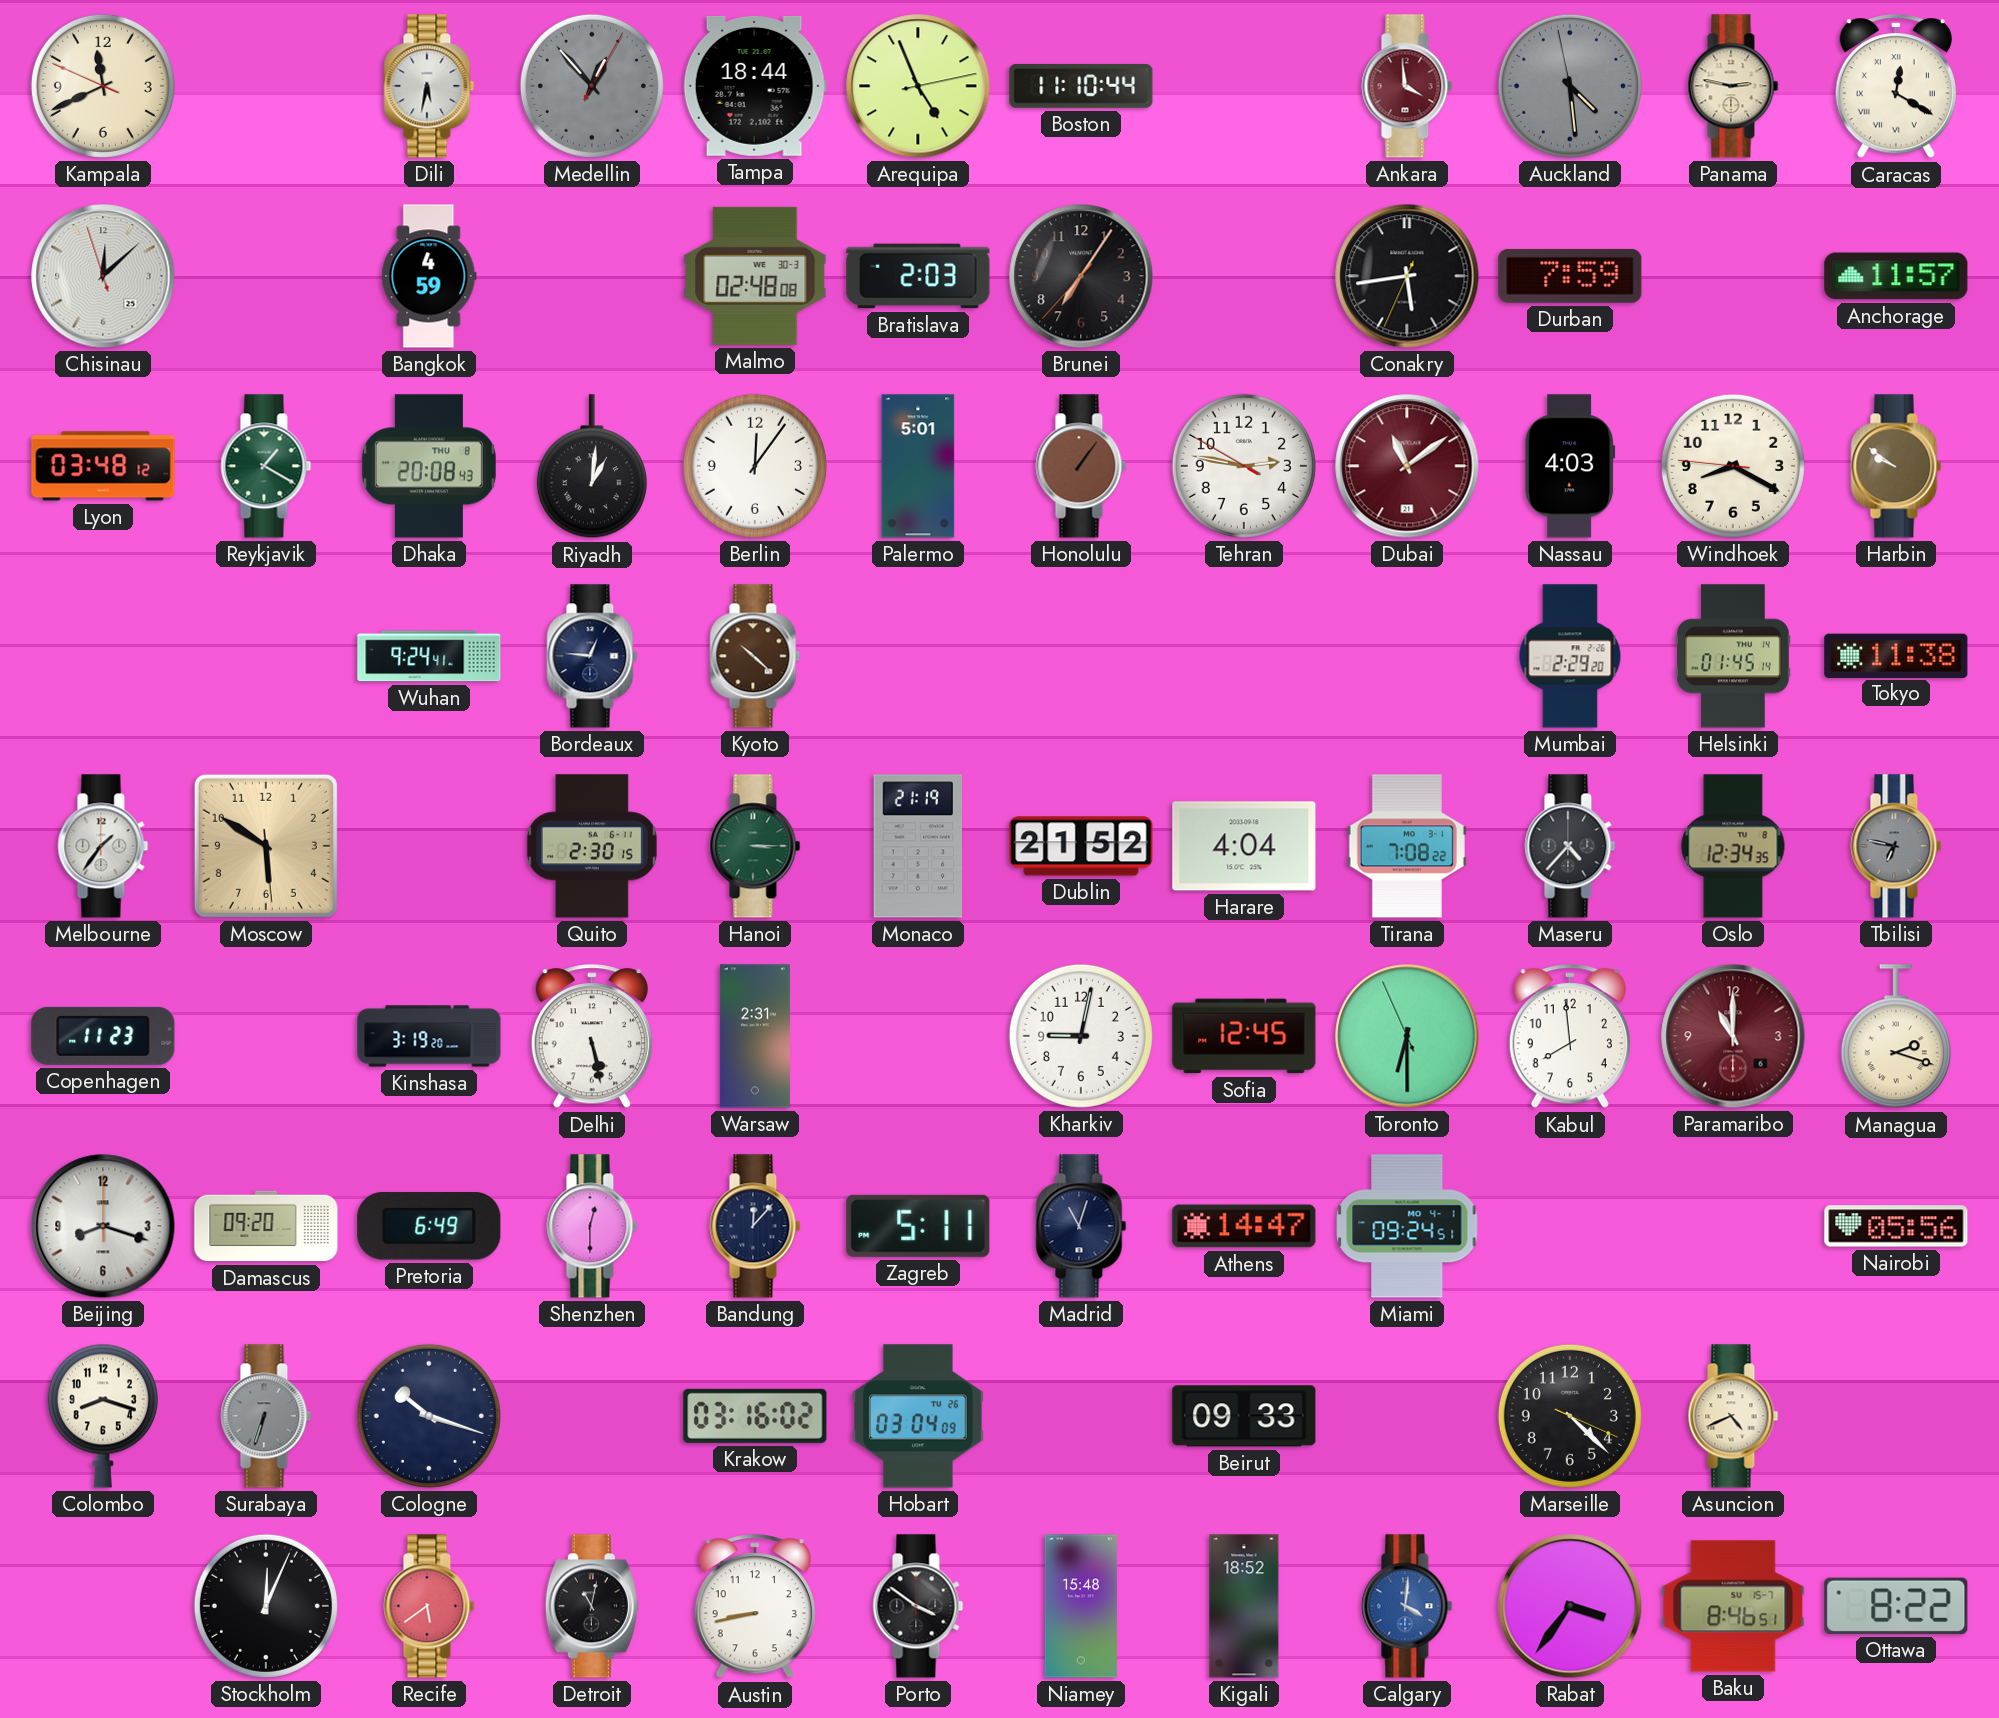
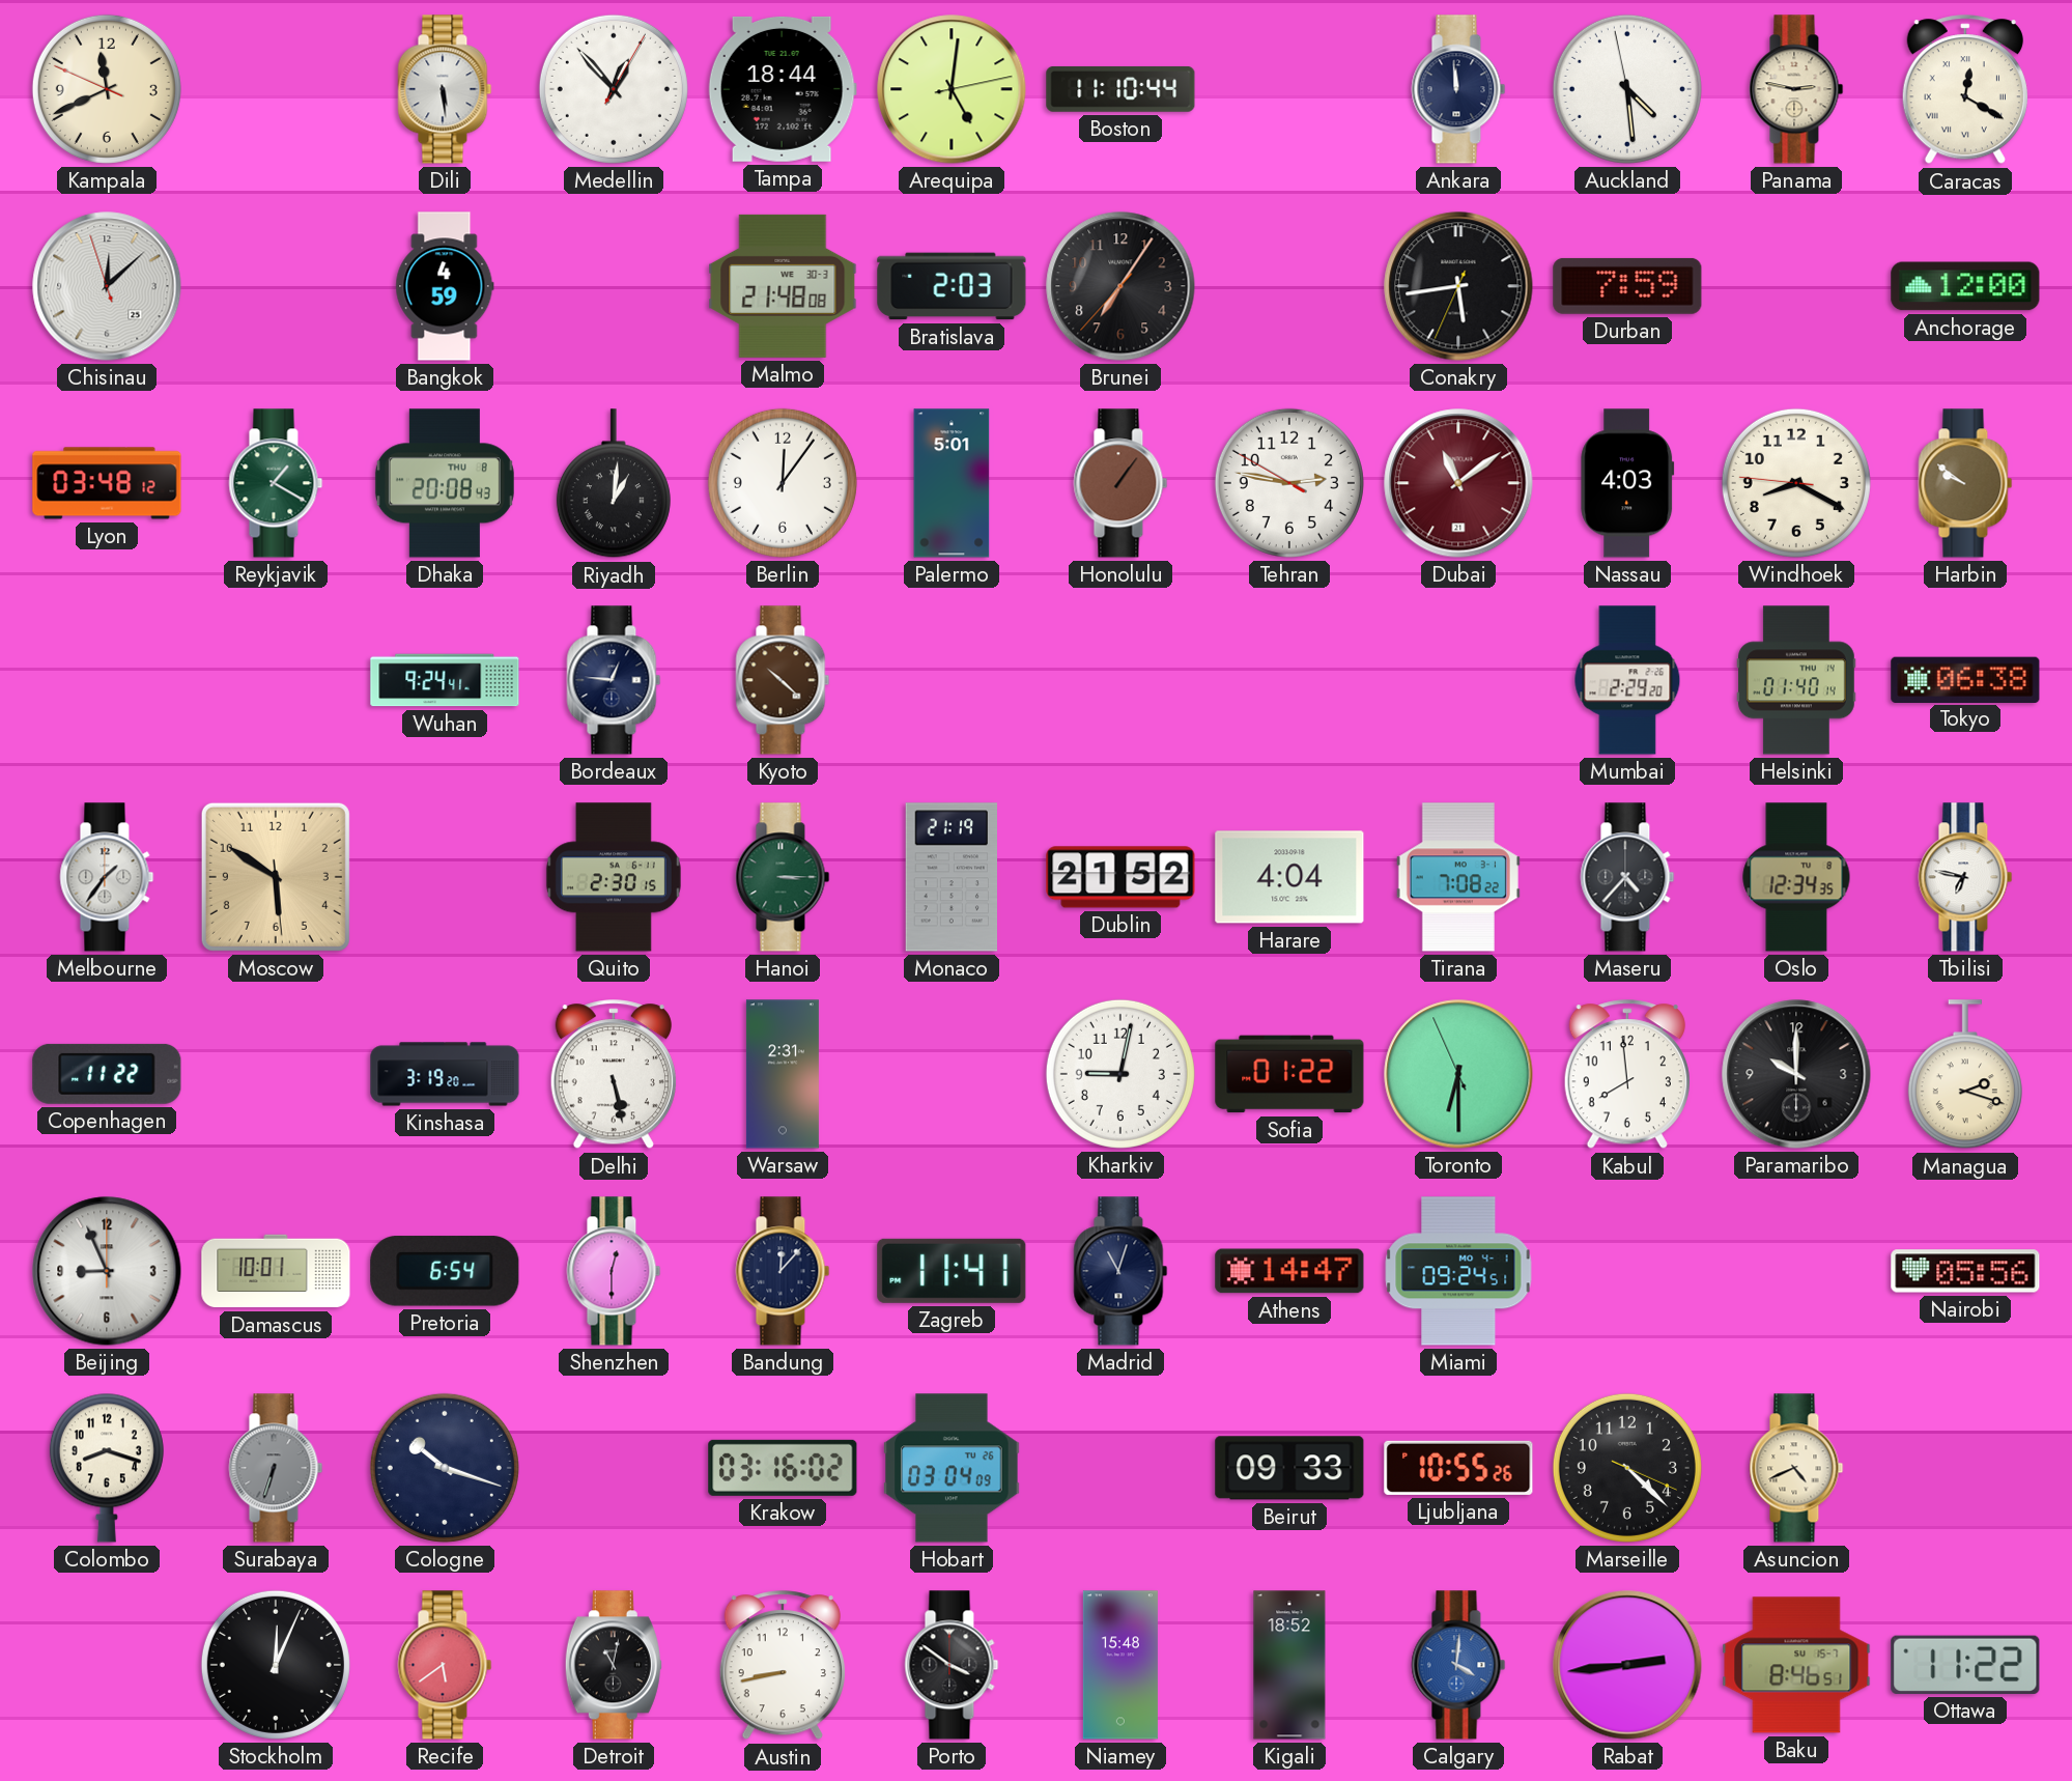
Dili: 5:32 -> 5:29 (445, 89)
Medellin dial: grey -> white (614, 89)
Arequipa: 4:56 -> 5:01 (952, 89)
Ankara: 3:59 -> 11:59 (1458, 89)
Ankara dial: burgundy -> navy (1458, 89)
Auckland dial: grey -> white (1627, 89)
Malmo: 02:48 -> 21:48 (783, 286)
Anchorage: 11:57 -> 12:00 (1965, 286)
Helsinki: 01:45 -> 01:40 (1797, 680)
Tokyo: 11:38 -> 06:38 (1965, 679)
Tbilisi dial: grey -> white (1965, 877)
Copenhagen: 11:23 -> 11:22 (107, 1074)
Sofia: 12:45 -> 01:22 (1289, 1074)
Paramaribo: 11:00 -> 10:00 (1796, 1074)
Paramaribo dial: burgundy -> black (1796, 1074)
Beijing: 8:18 -> 8:56 (107, 1271)
Damascus: 09:20 -> 10:01 (276, 1271)
Pretoria: 6:49 -> 6:54 (445, 1271)
Zagreb: 5:11 -> 11:41 (952, 1271)
Ljubljana: none -> 10:55 (1458, 1468)
Rabat: 3:36 -> 2:44 (1627, 1665)
Ottawa: 8:22 -> 11:22 (1965, 1665)
